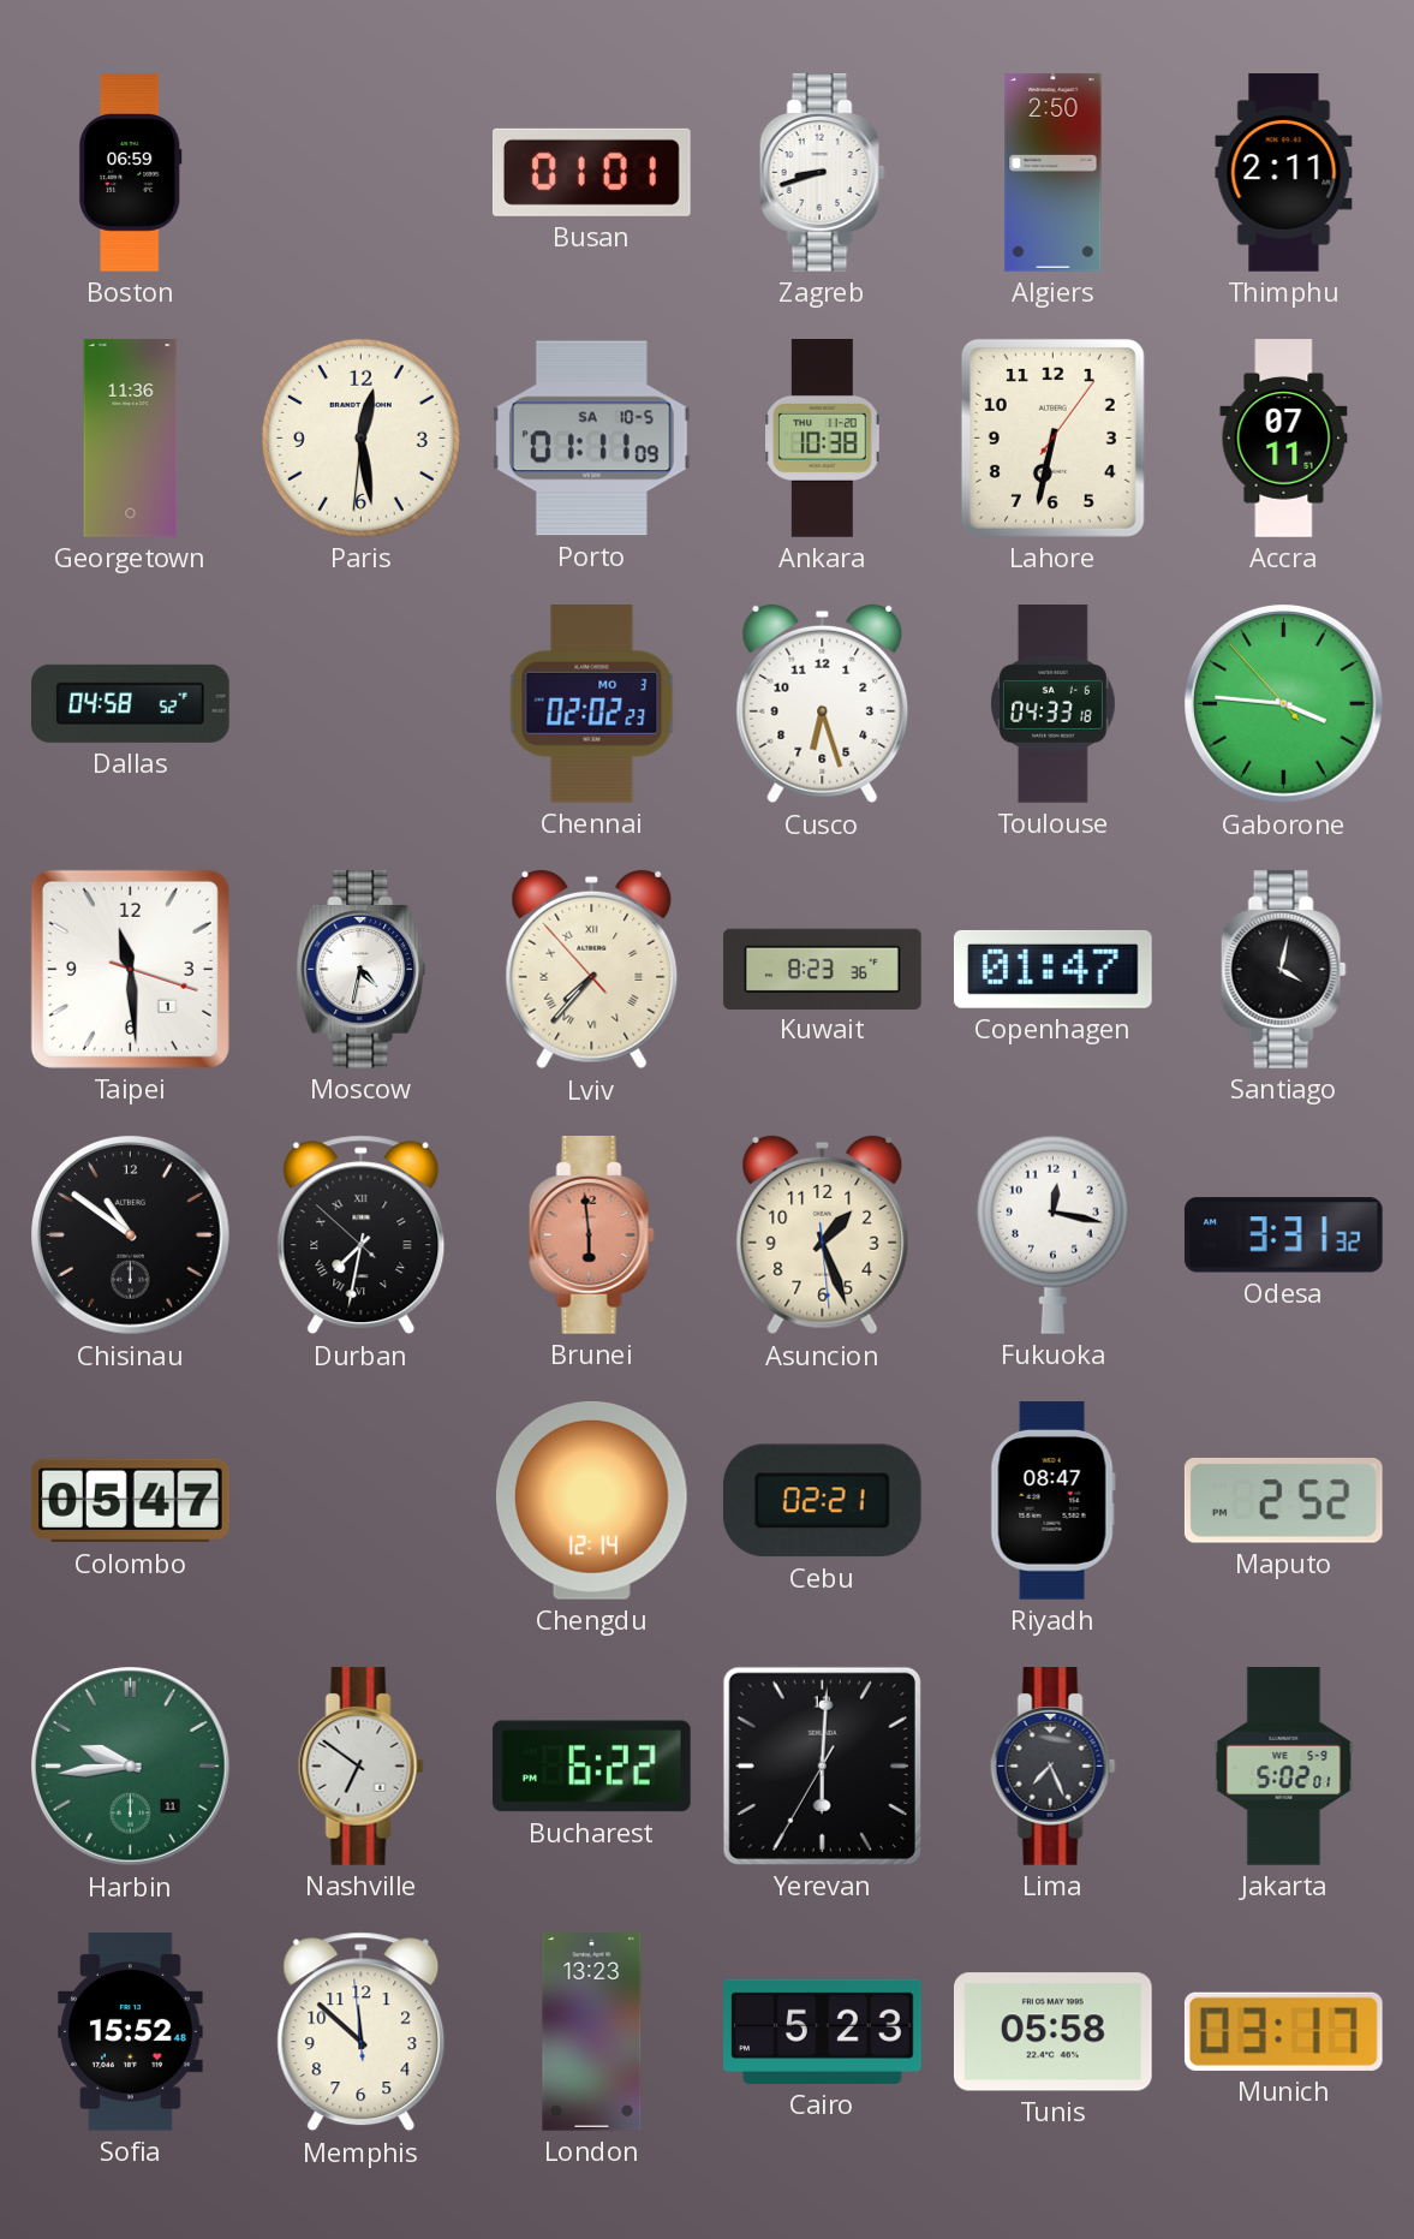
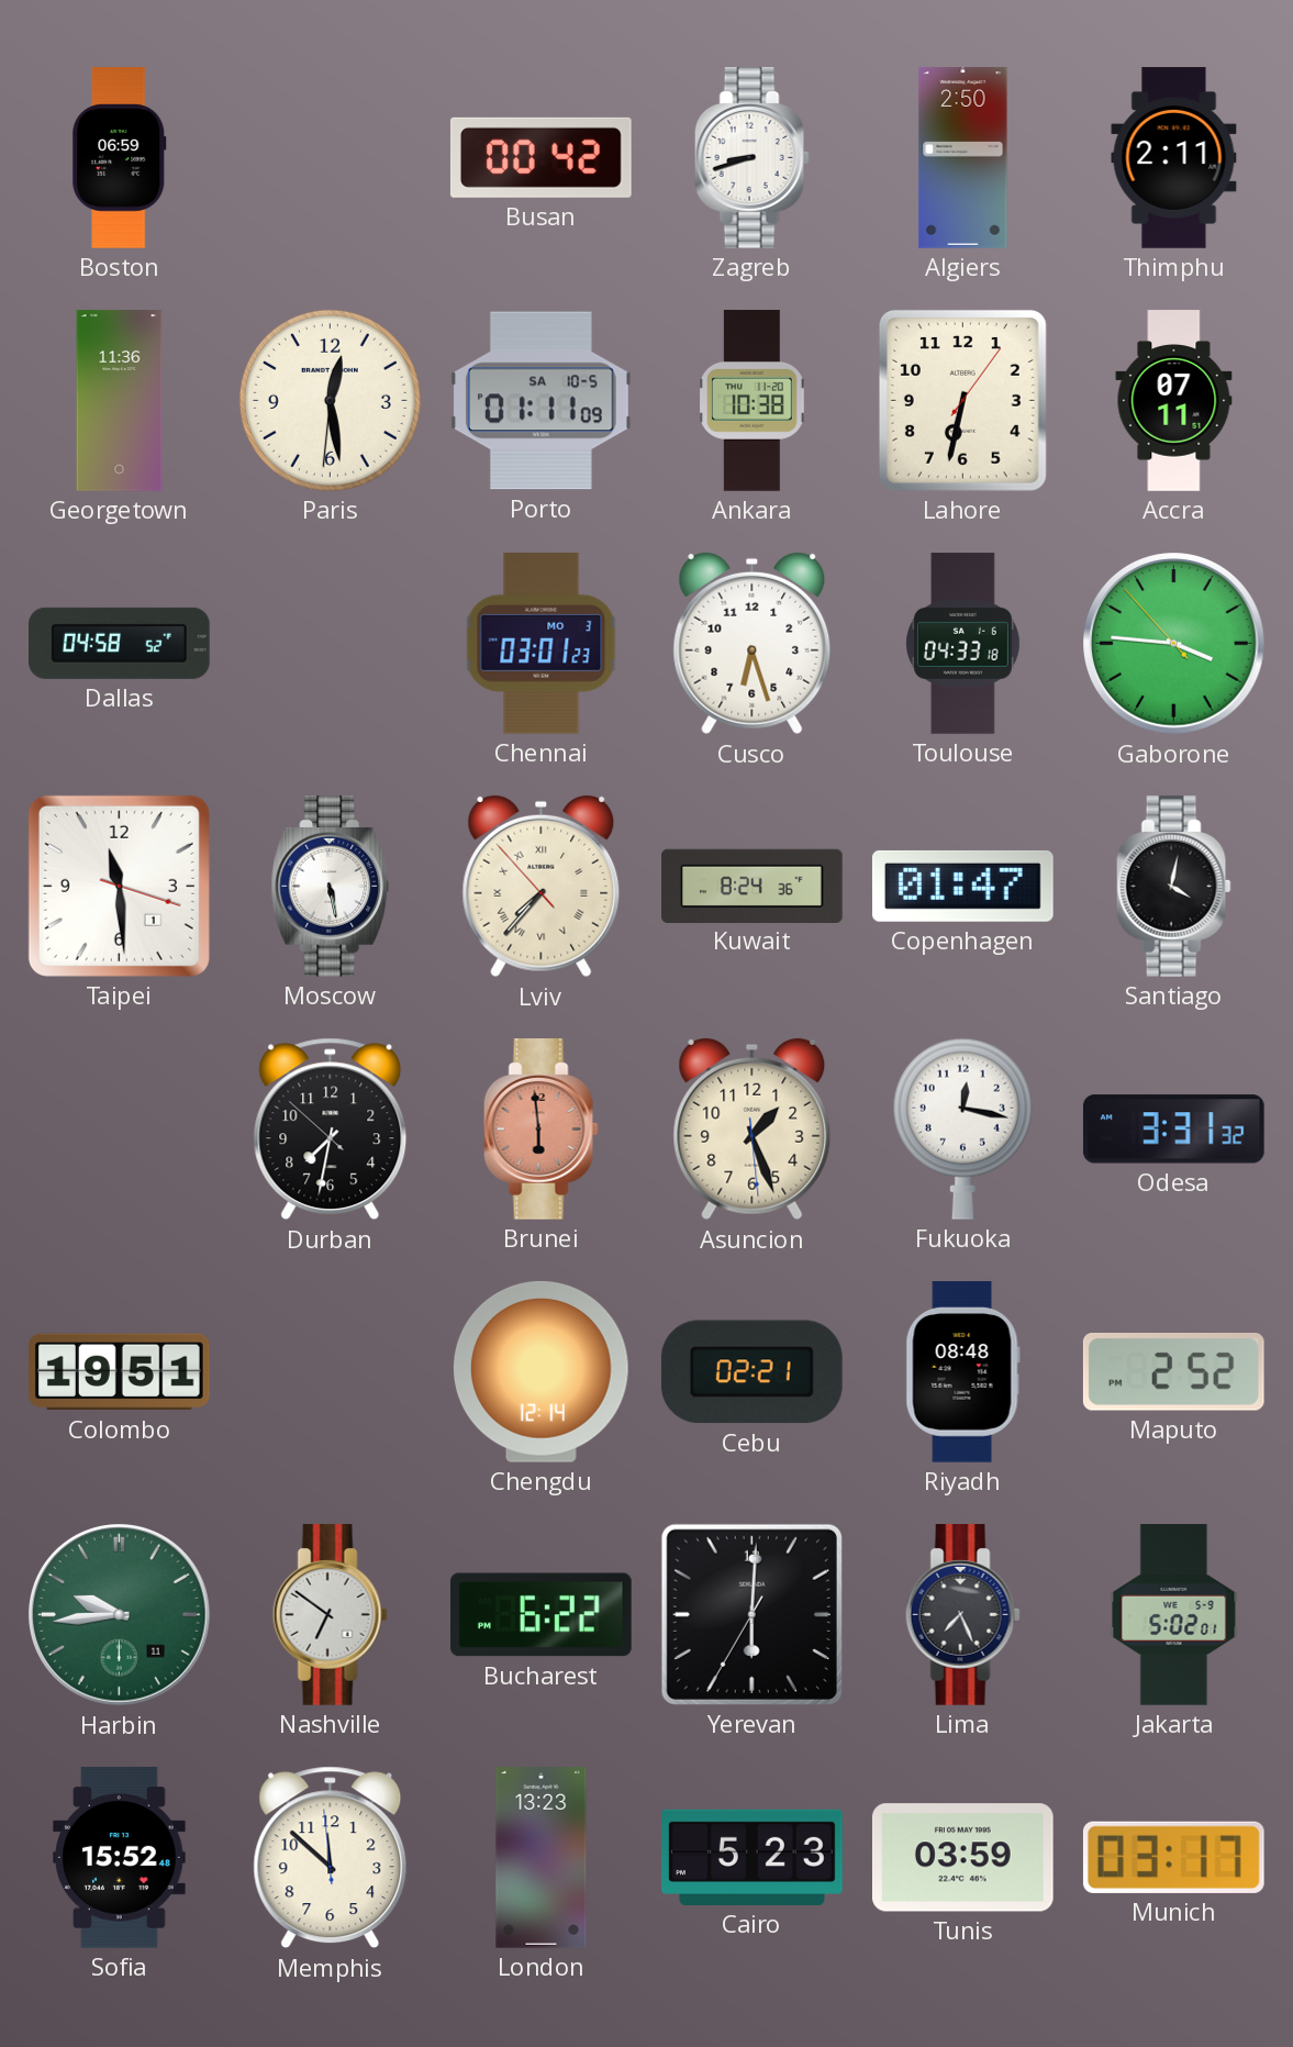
Busan: 01:01 -> 00:42 (540, 157)
Chennai: 02:02 -> 03:01 (542, 644)
Moscow: 4:32 -> 5:28 (331, 887)
Kuwait: 8:23 -> 8:24 (753, 886)
Chisinau: 10:51 -> none (131, 1235)
Durban numerals: Roman -> Arabic (331, 1130)
Colombo: 05:47 -> 19:51 (119, 1372)
Riyadh: 08:47 -> 08:48 (962, 1372)
Tunis: 05:58 -> 03:59 (962, 1858)
